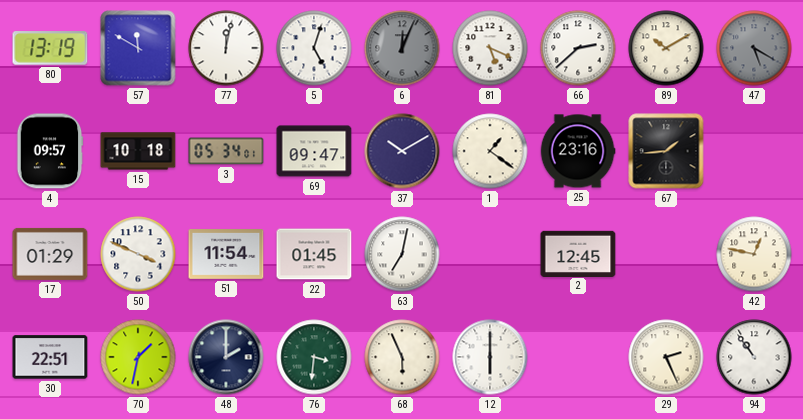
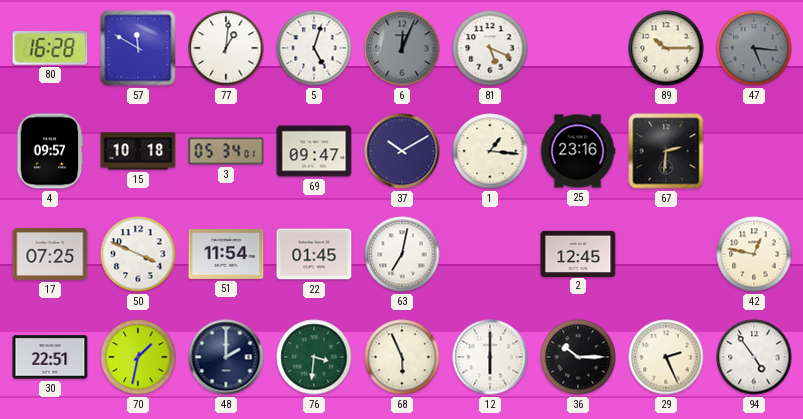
80: 13:19 -> 16:28 (50, 48)
77: 12:02 -> 1:01 (226, 48)
66: 2:38 -> none (578, 48)
89: 10:10 -> 10:15 (666, 48)
47: 5:20 -> 5:16 (754, 48)
1: 1:21 -> 1:16 (490, 151)
67: 1:44 -> 2:31 (666, 151)
17: 01:29 -> 07:25 (50, 254)
36: none -> 10:15 (578, 357)
94: 10:54 -> 4:54 (754, 357)
